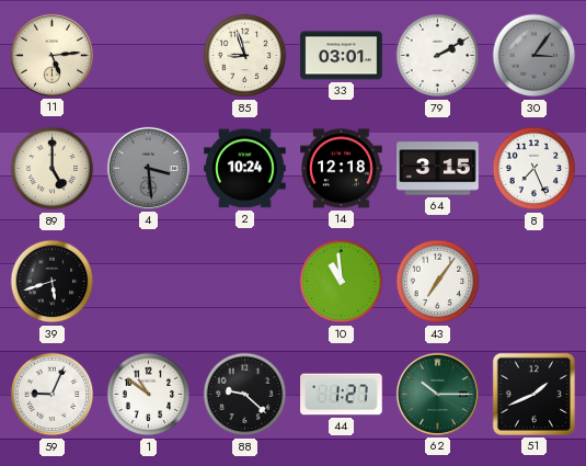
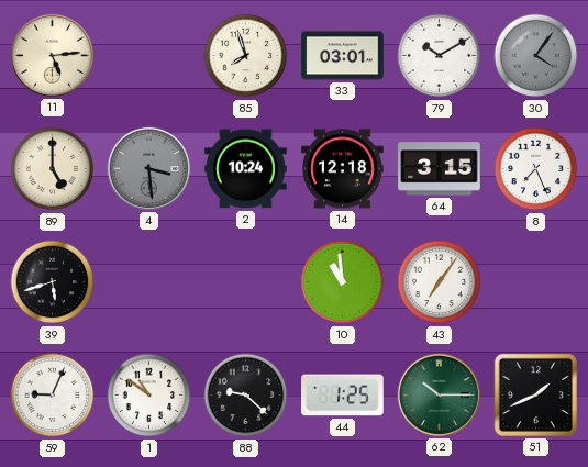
85: 8:57 -> 7:57 (246, 56)
79: 2:10 -> 10:10 (440, 56)
30: 3:06 -> 4:06 (536, 56)
44: 1:27 -> 1:25 (343, 396)
